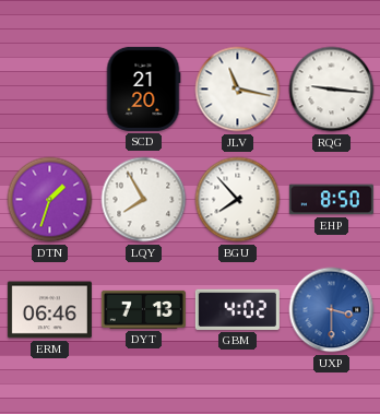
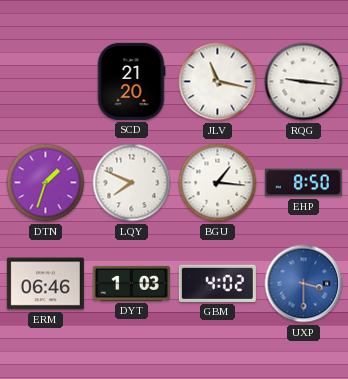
LQY: 7:55 -> 7:49 (132, 183)
BGU: 7:53 -> 1:16 (218, 183)
DYT: 7:13 -> 1:03 (131, 283)
